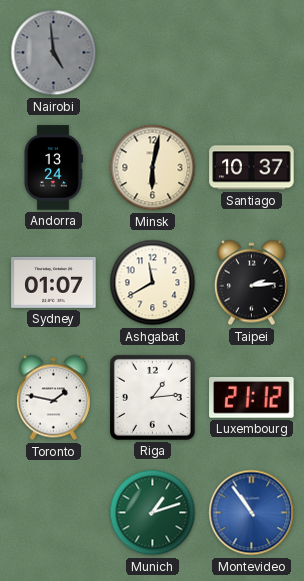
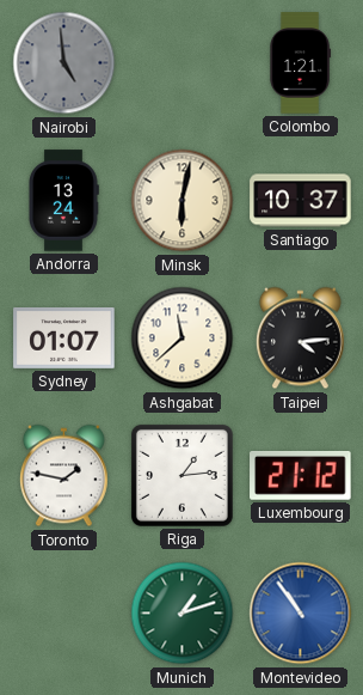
Colombo: none -> 1:21 (300, 63)
Ashgabat: 11:40 -> 11:38 (183, 339)
Taipei: 2:14 -> 4:14 (300, 339)
